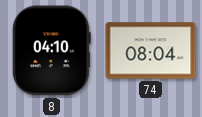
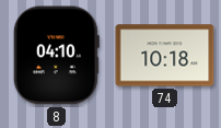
74: 08:04 -> 10:18 (165, 56)
